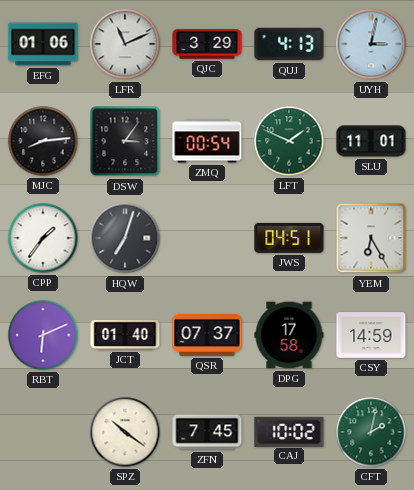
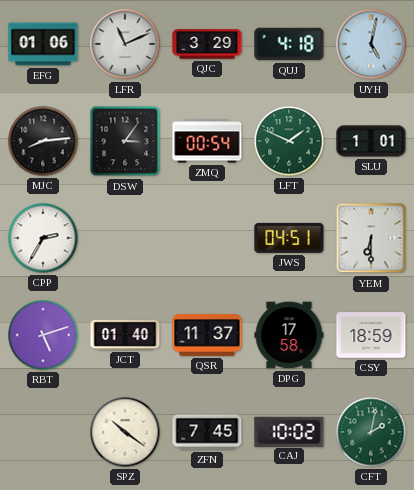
QUJ: 4:13 -> 4:18 (289, 44)
UYH: 3:02 -> 5:02 (371, 44)
SLU: 11:01 -> 1:01 (371, 141)
CPP: 1:36 -> 2:35 (43, 238)
HQW: 7:03 -> none (125, 238)
YEM: 6:25 -> 6:30 (371, 238)
RBT: 6:11 -> 5:12 (43, 335)
QSR: 07:37 -> 11:37 (207, 335)
CSY: 14:59 -> 18:59 (371, 335)
